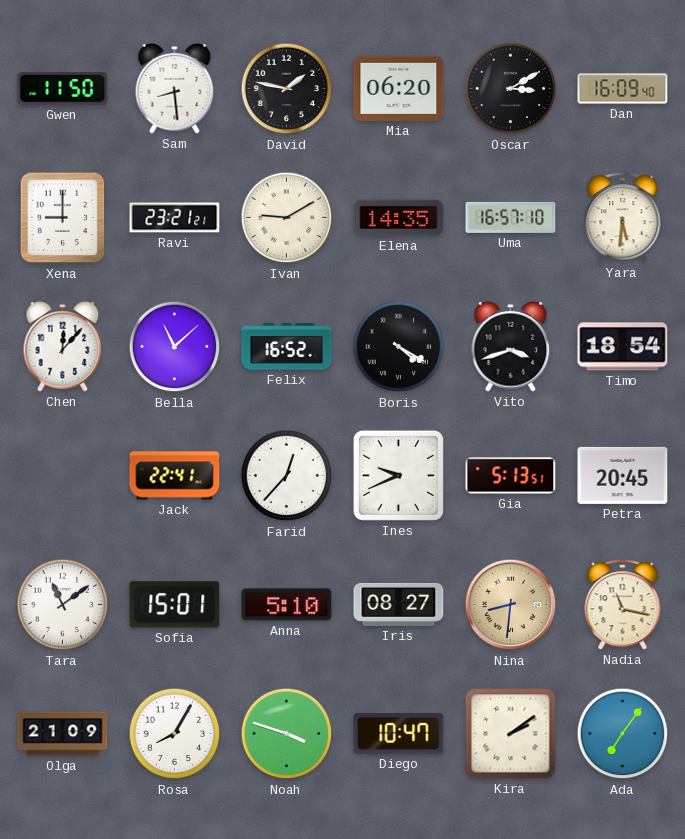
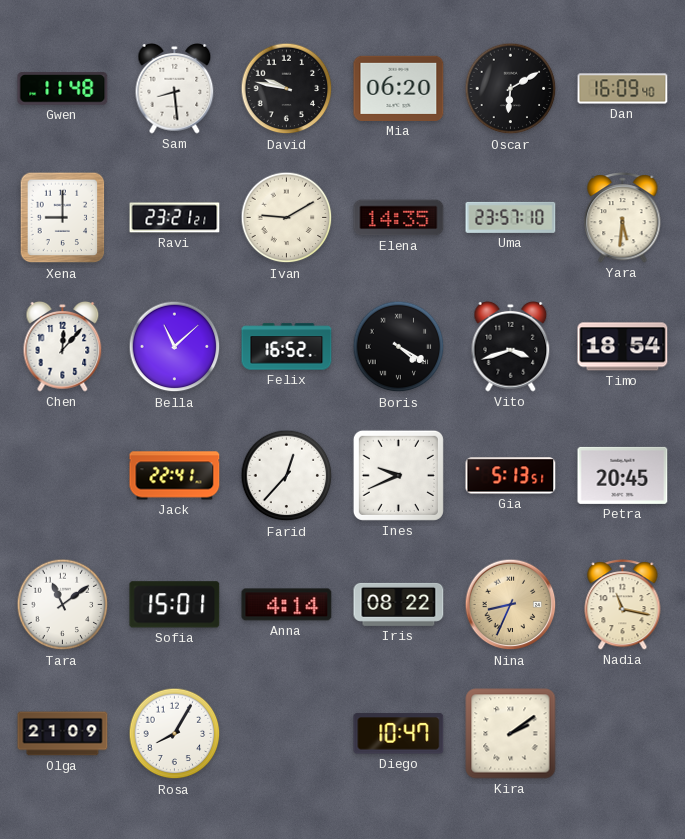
Gwen: 11:50 -> 11:48 (63, 89)
David: 1:47 -> 9:47 (287, 89)
Oscar: 3:10 -> 6:10 (511, 89)
Uma: 16:57 -> 23:57 (511, 217)
Anna: 5:10 -> 4:14 (287, 605)
Iris: 08:27 -> 08:22 (399, 604)
Nina: 8:31 -> 8:34 (511, 605)
Noah: 3:48 -> none (287, 734)
Ada: 7:06 -> none (623, 734)
